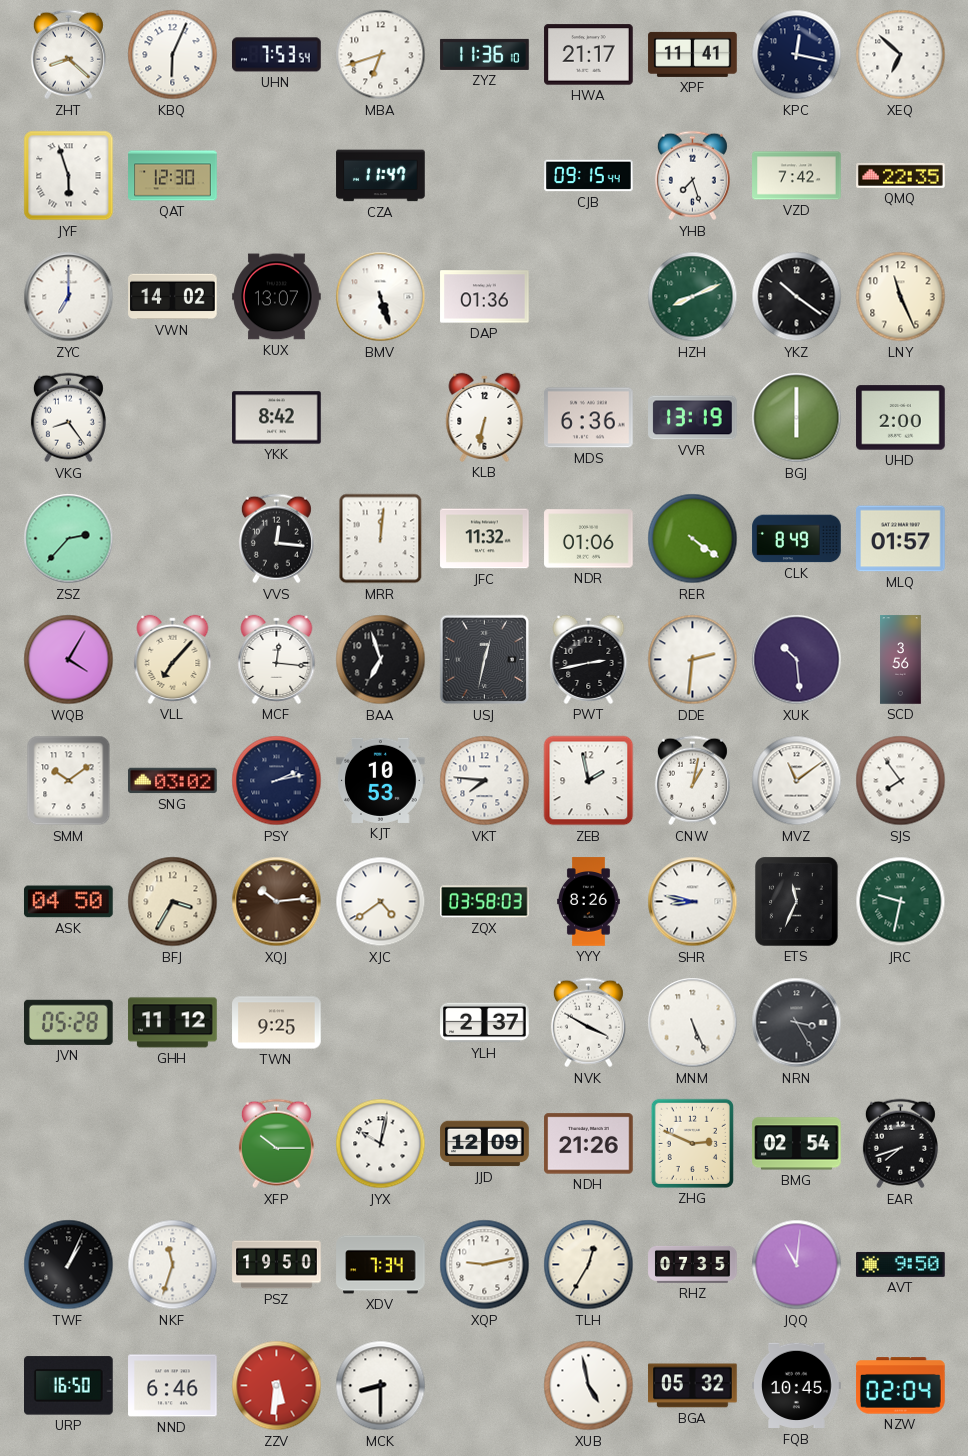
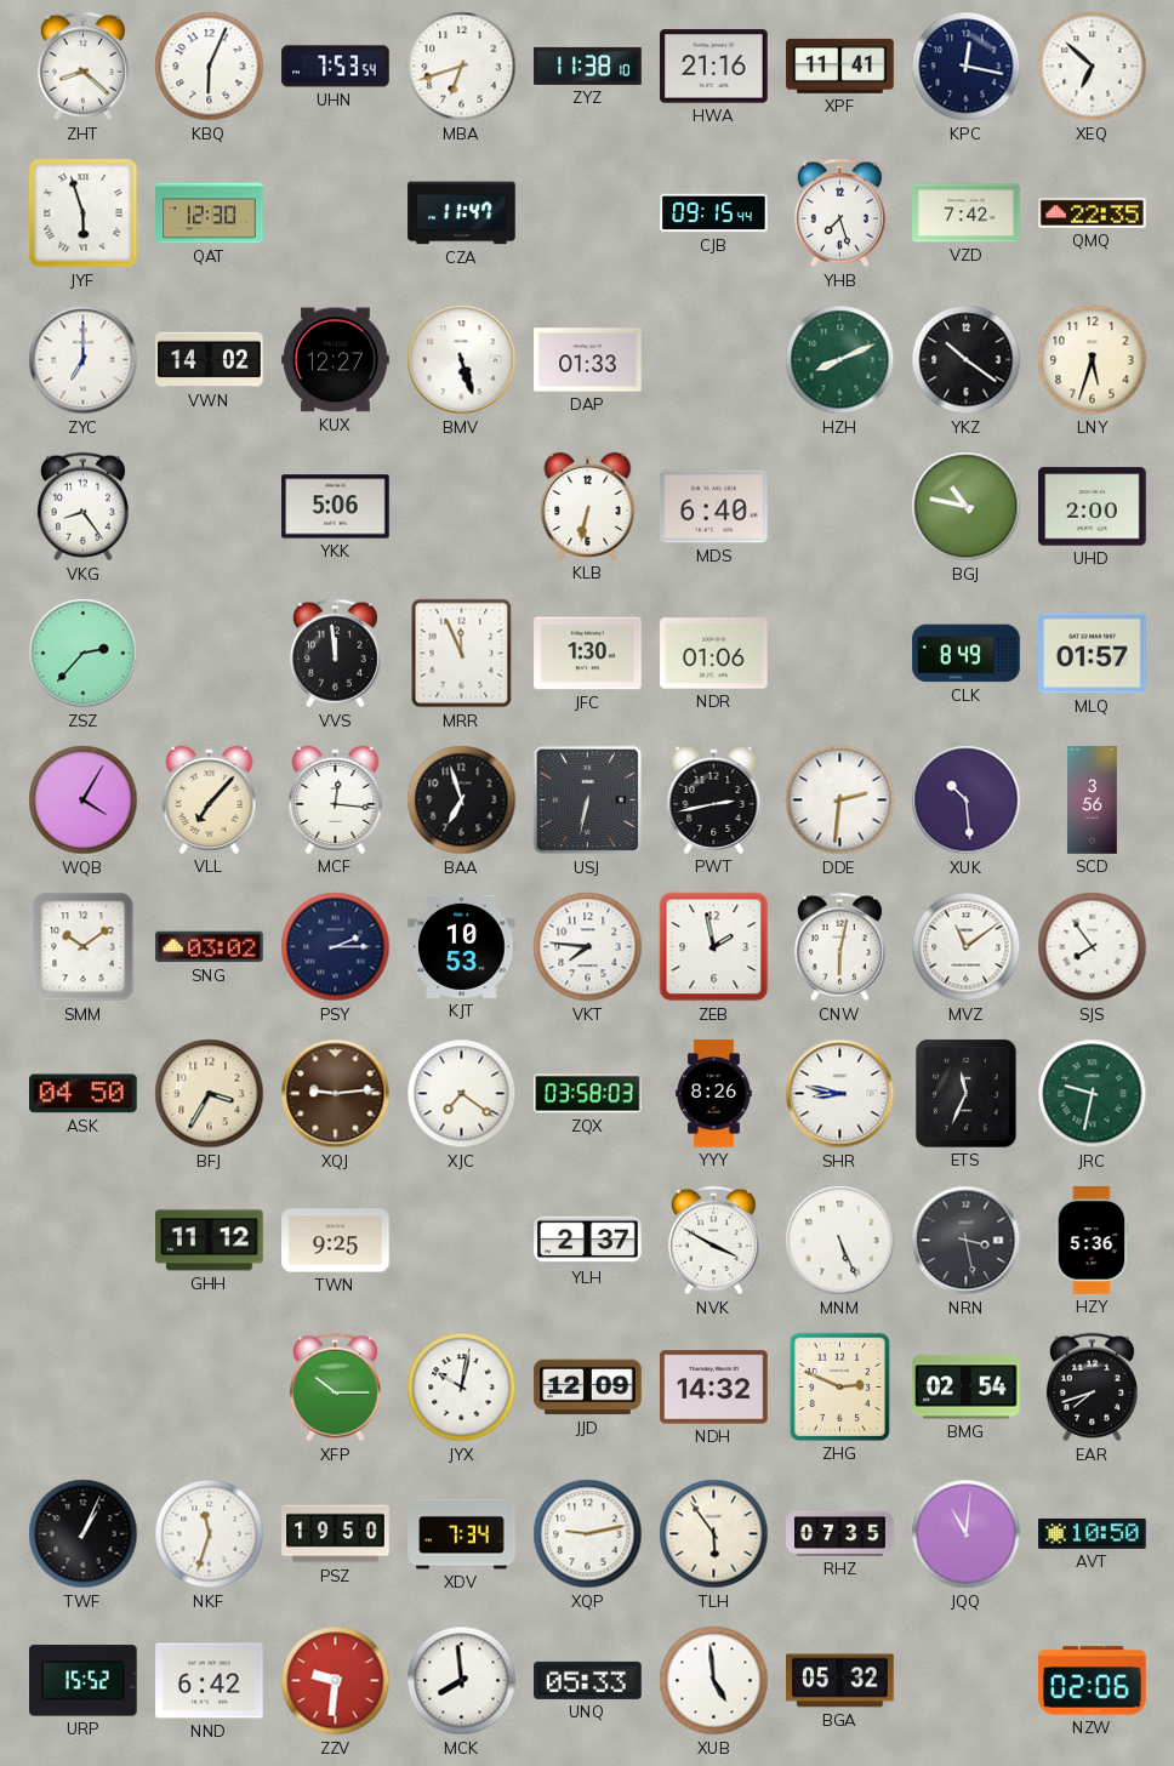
ZYZ: 11:36 -> 11:38 (588, 65)
HWA: 21:17 -> 21:16 (714, 67)
KUX: 13:07 -> 12:27 (336, 360)
DAP: 01:36 -> 01:33 (588, 360)
LNY: 11:26 -> 5:33 (1093, 360)
YKK: 8:42 -> 5:06 (336, 507)
MDS: 6:36 -> 6:40 (714, 507)
VVR: 13:19 -> none (693, 418)
BGJ: 6:00 -> 10:47 (967, 507)
VVS: 12:16 -> 11:59 (335, 654)
MRR: 12:01 -> 11:56 (462, 654)
JFC: 11:32 -> 1:30 (588, 654)
RER: 4:21 -> none (693, 539)
USJ: 12:32 -> 6:32 (588, 801)
PSY: 2:13 -> 2:15 (336, 947)
CNW: 1:02 -> 6:02 (839, 947)
XQJ: 10:14 -> 9:14 (336, 1094)
XJC: 4:39 -> 7:21 (462, 1094)
JVN: 05:28 -> none (69, 1022)
NRN: 3:25 -> 3:28 (967, 1241)
HZY: none -> 5:36 (1093, 1241)
NDH: 21:26 -> 14:32 (714, 1388)
TLH: 12:35 -> 5:54 (714, 1534)
AVT: 9:50 -> 10:50 (1093, 1533)
URP: 16:50 -> 15:52 (84, 1681)
NND: 6:46 -> 6:42 (210, 1681)
ZZV: 5:31 -> 9:31 (336, 1681)
MCK: 8:30 -> 7:59 (462, 1681)
UNQ: none -> 05:33 (588, 1680)
XUB: 4:58 -> 4:59 (714, 1681)
FQB: 10:45 -> none (797, 1386)
NZW: 02:04 -> 02:06 (1093, 1681)
